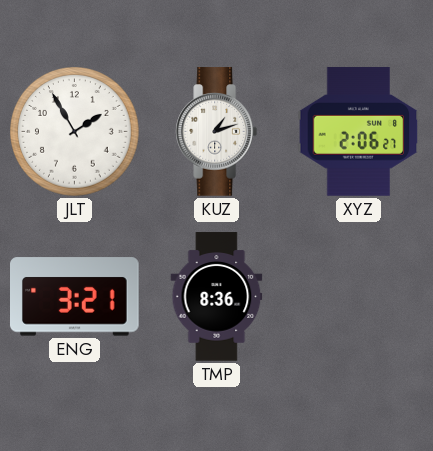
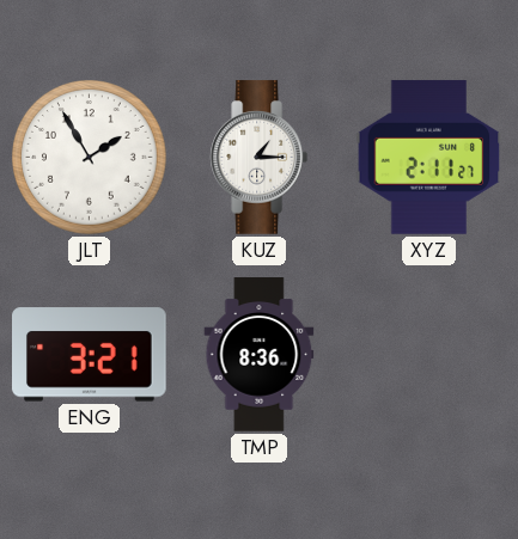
KUZ: 1:12 -> 1:15 (258, 158)
XYZ: 2:06 -> 2:11 (429, 158)
